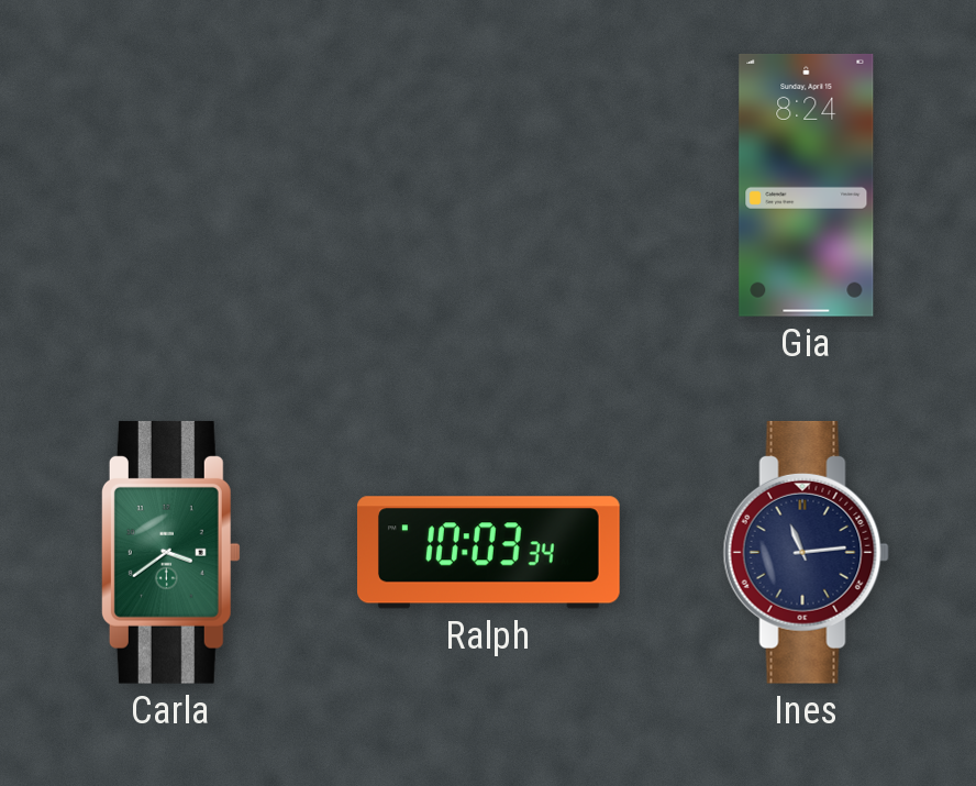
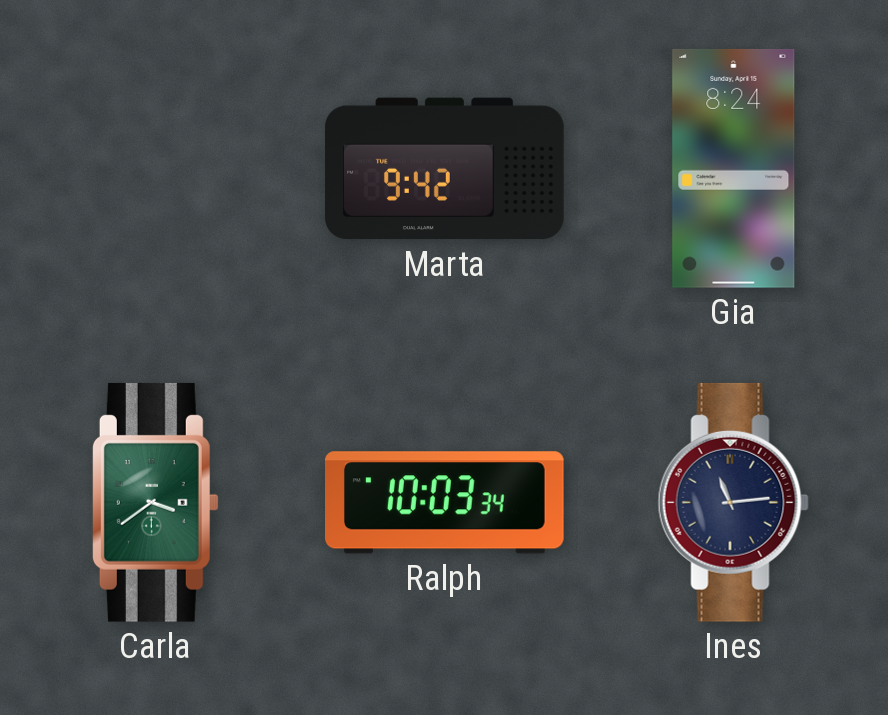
Marta: none -> 9:42 (445, 169)
